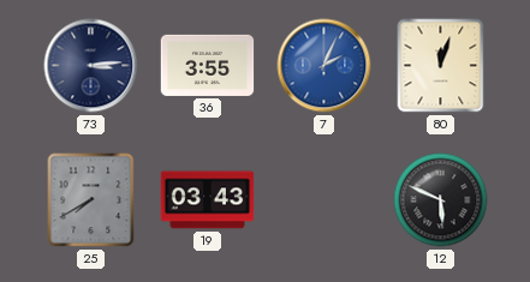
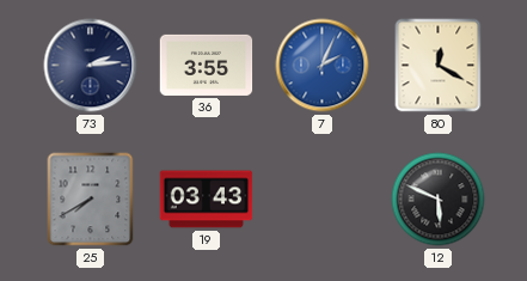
73: 3:14 -> 2:14 (91, 66)
80: 12:03 -> 12:20 (439, 66)
